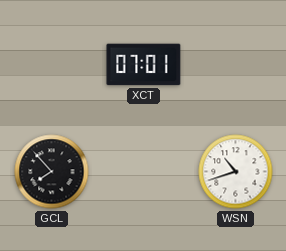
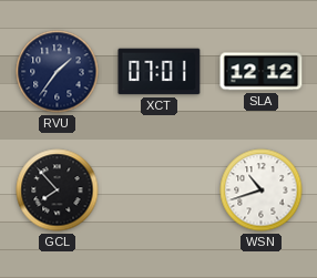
RVU: none -> 1:36 (58, 72)
SLA: none -> 12:12 (262, 72)
